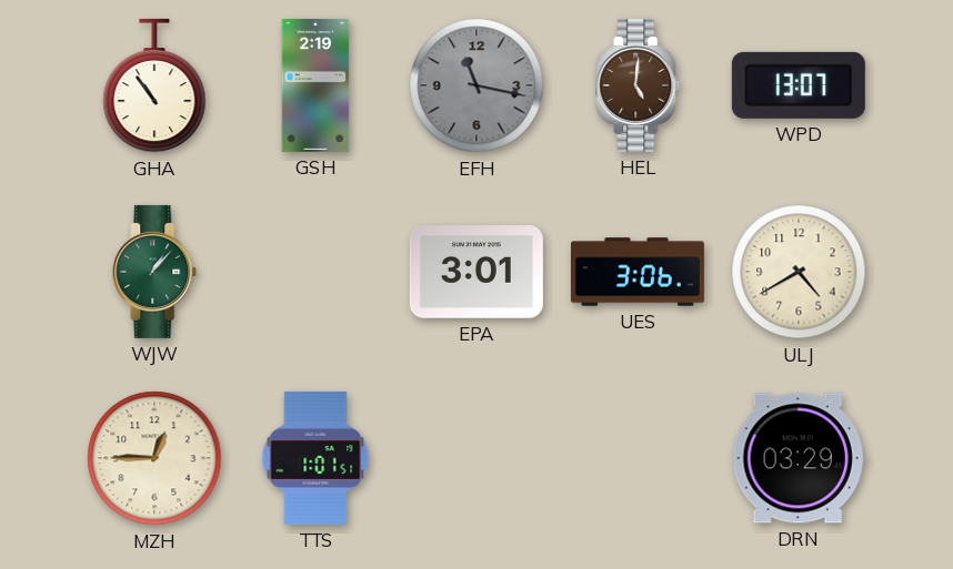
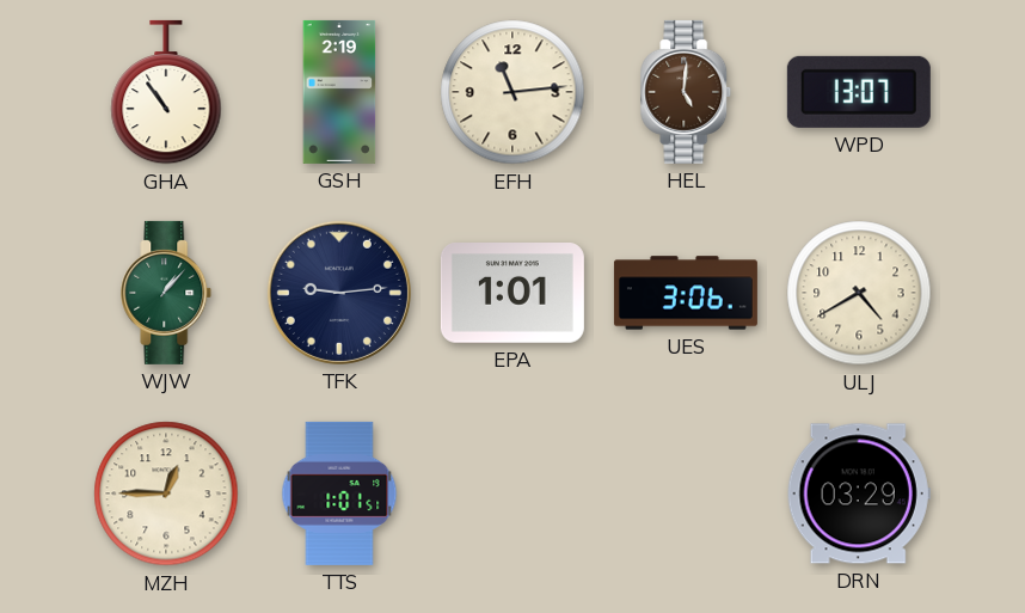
EFH: 11:17 -> 11:14 (512, 92)
EFH dial: grey -> cream (512, 92)
TFK: none -> 9:14 (339, 293)
EPA: 3:01 -> 1:01 (512, 294)
